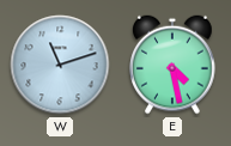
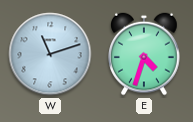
E: 4:28 -> 4:33 (144, 54)
